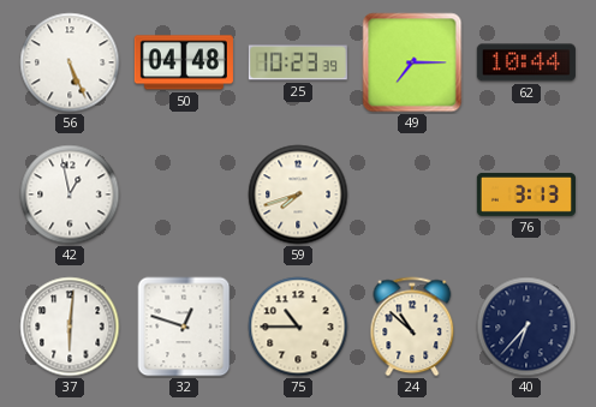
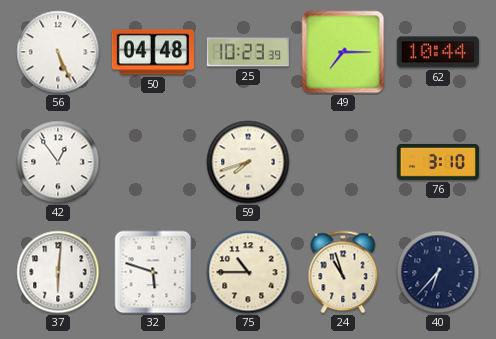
42: 12:58 -> 12:54 (58, 162)
76: 3:13 -> 3:10 (438, 162)
32: 12:48 -> 5:48 (153, 272)
24: 10:52 -> 10:57 (343, 272)
